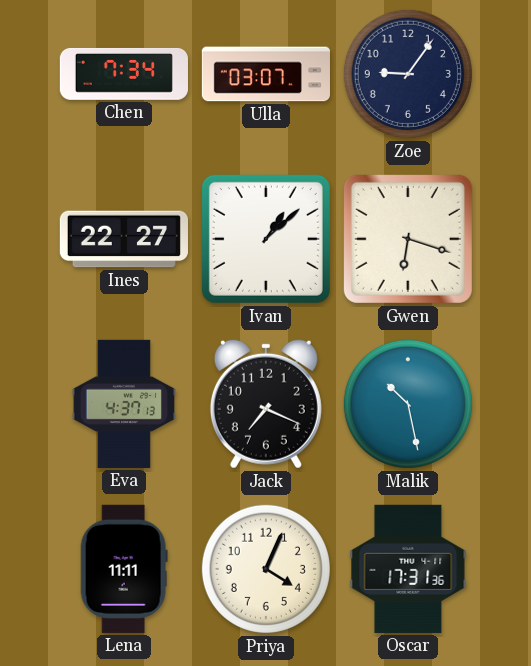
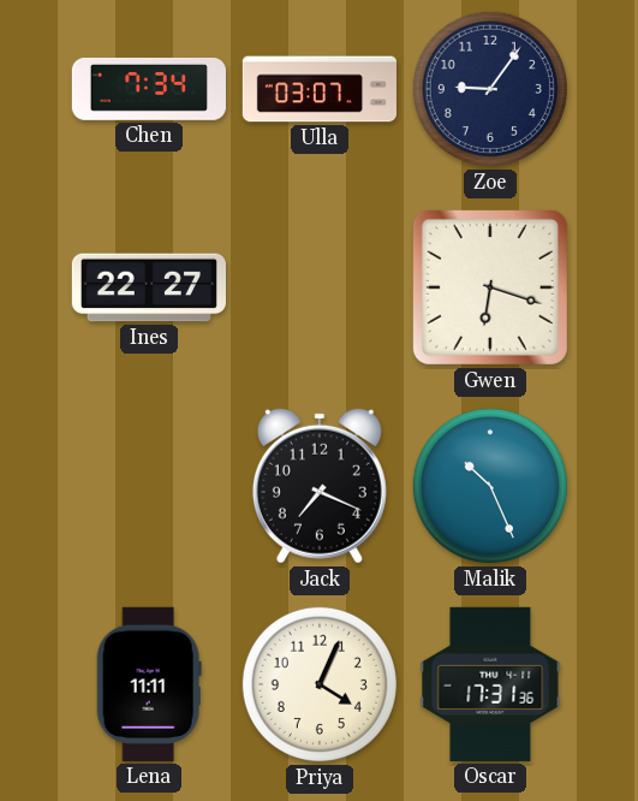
Ivan: 1:08 -> none (266, 239)
Eva: 4:37 -> none (123, 404)
Malik: 10:28 -> 10:26 (490, 486)
